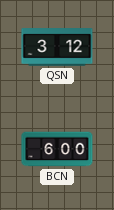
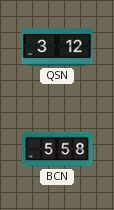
BCN: 6:00 -> 5:58 (57, 149)
